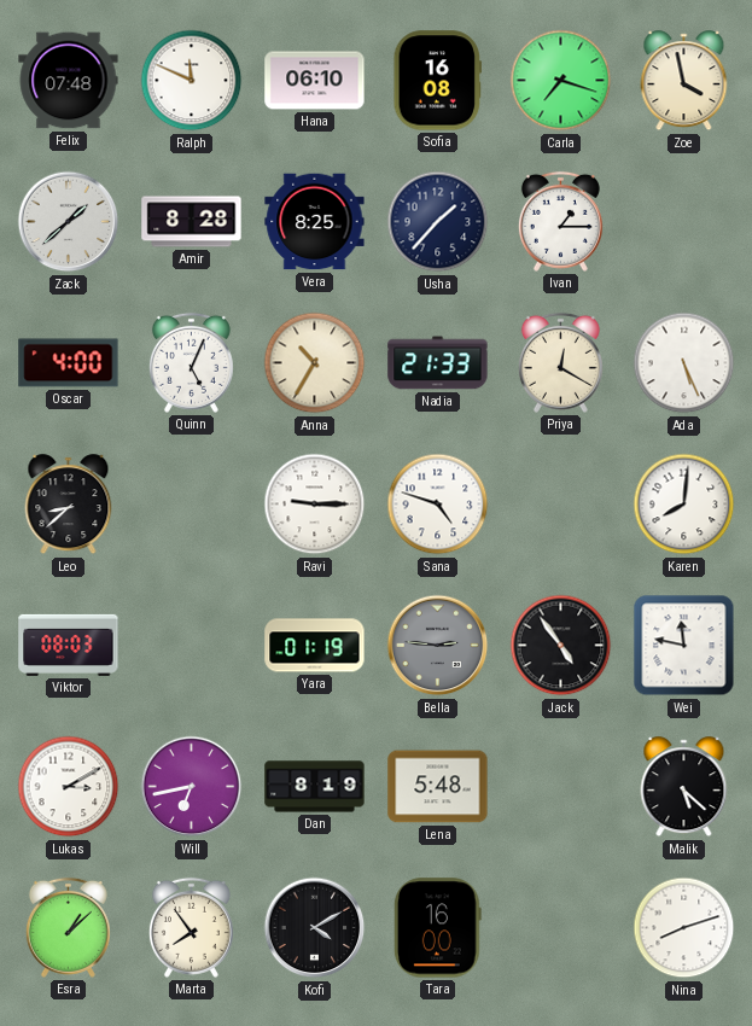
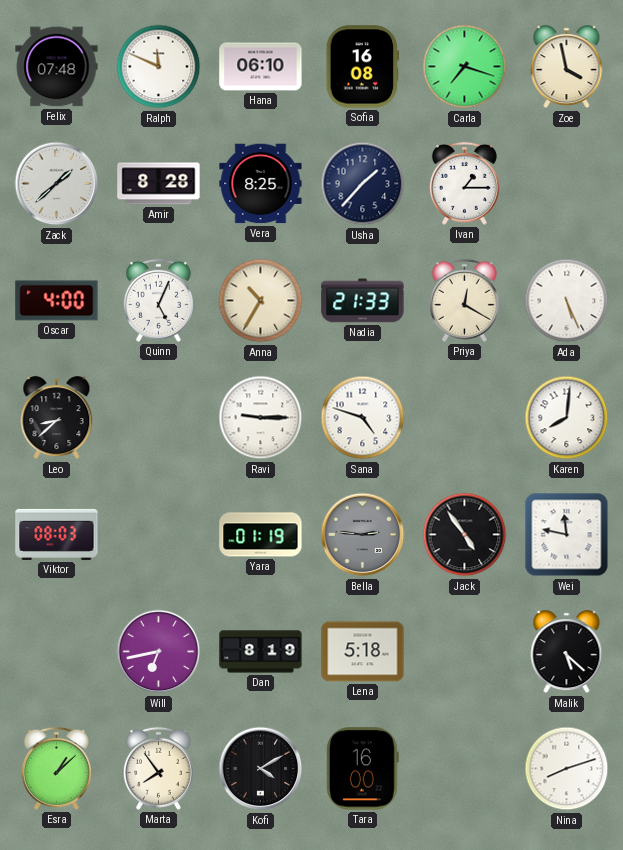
Lukas: 3:10 -> none (69, 787)
Lena: 5:48 -> 5:18 (363, 652)
